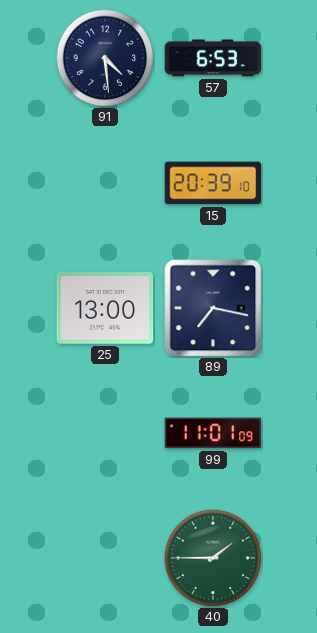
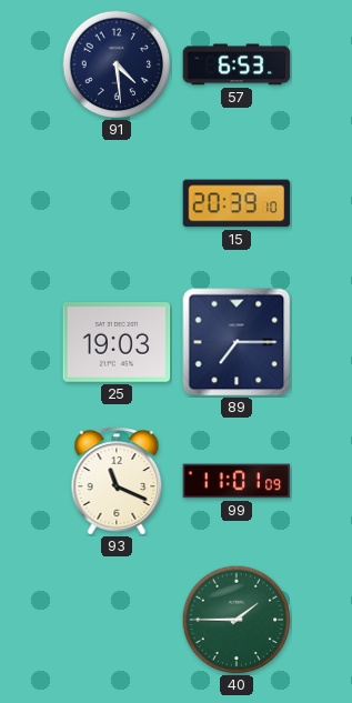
25: 13:00 -> 19:03 (117, 343)
89: 7:17 -> 7:15 (237, 342)
93: none -> 11:19 (117, 481)
